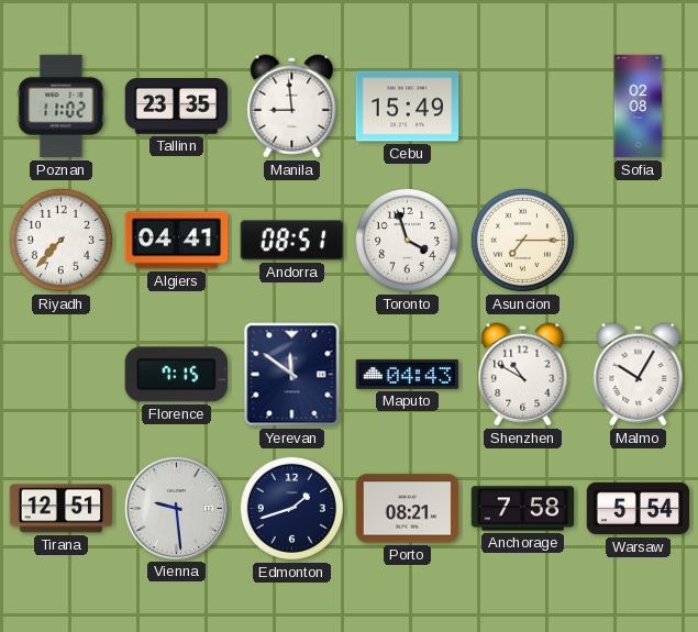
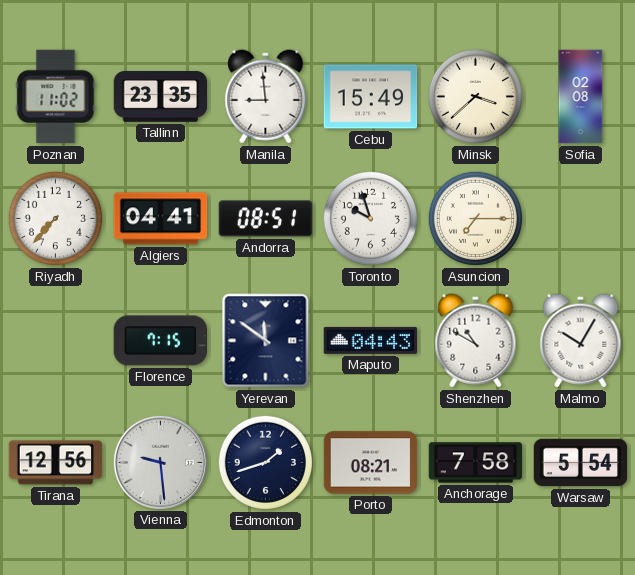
Minsk: none -> 3:38 (475, 96)
Toronto: 3:57 -> 9:57 (370, 218)
Tirana: 12:51 -> 12:56 (56, 463)
